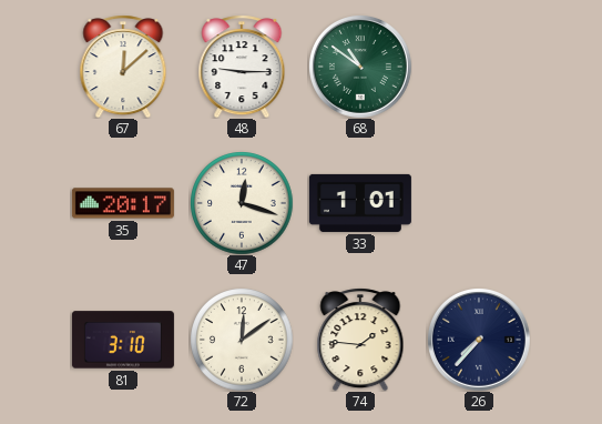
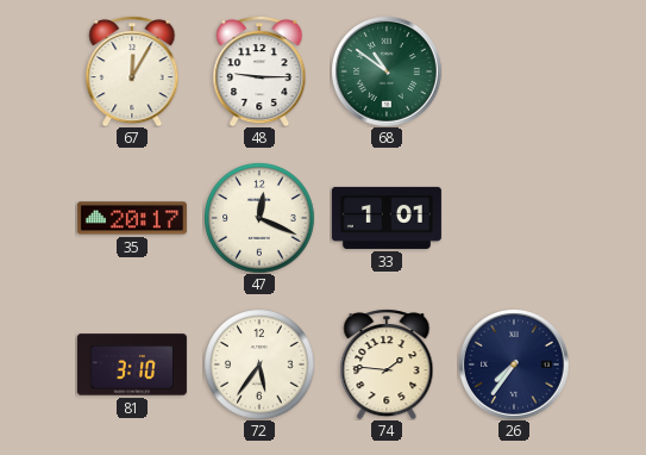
67: 12:08 -> 12:05 (132, 71)
47: 12:18 -> 12:19 (259, 218)
72: 12:09 -> 5:36 (259, 364)
26: 7:37 -> 7:36 (514, 364)
